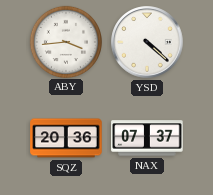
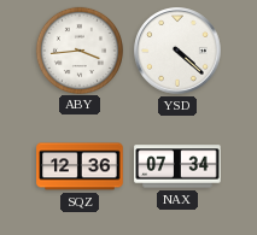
SQZ: 20:36 -> 12:36 (80, 166)
NAX: 07:37 -> 07:34 (177, 166)
